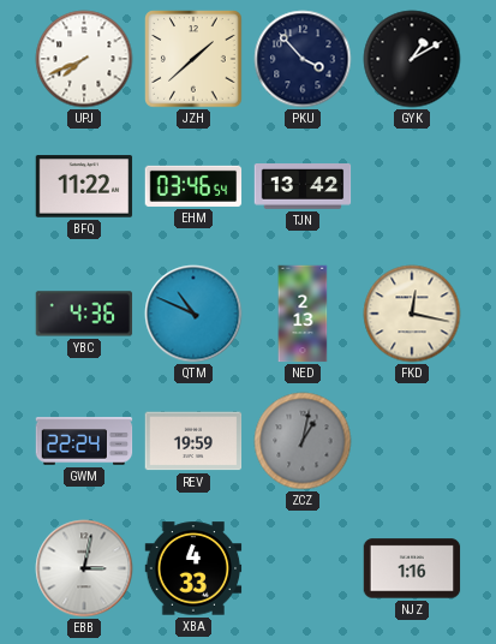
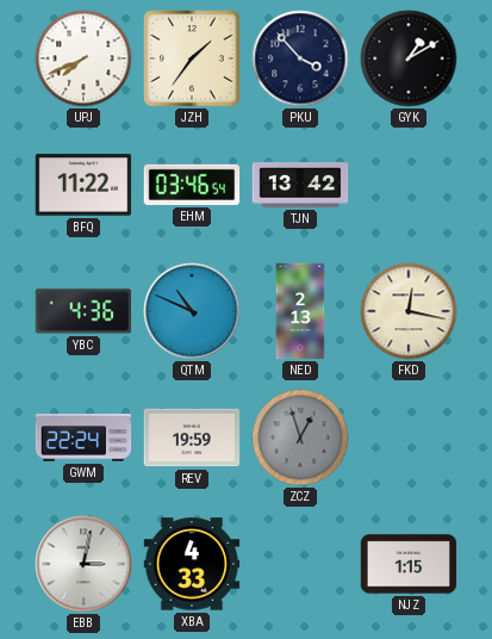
JZH: 1:38 -> 1:36 (192, 58)
ZCZ: 1:02 -> 12:57 (300, 438)
NJZ: 1:16 -> 1:15 (409, 564)
